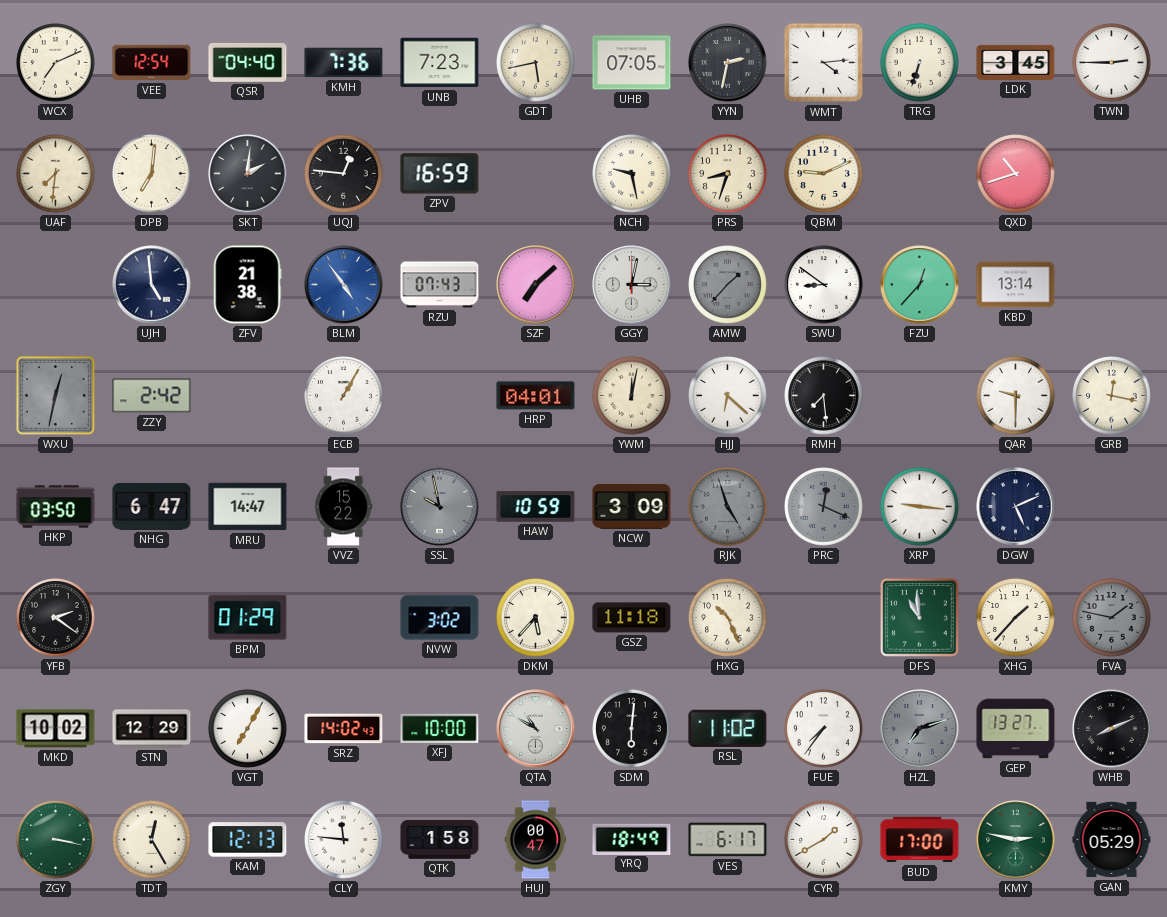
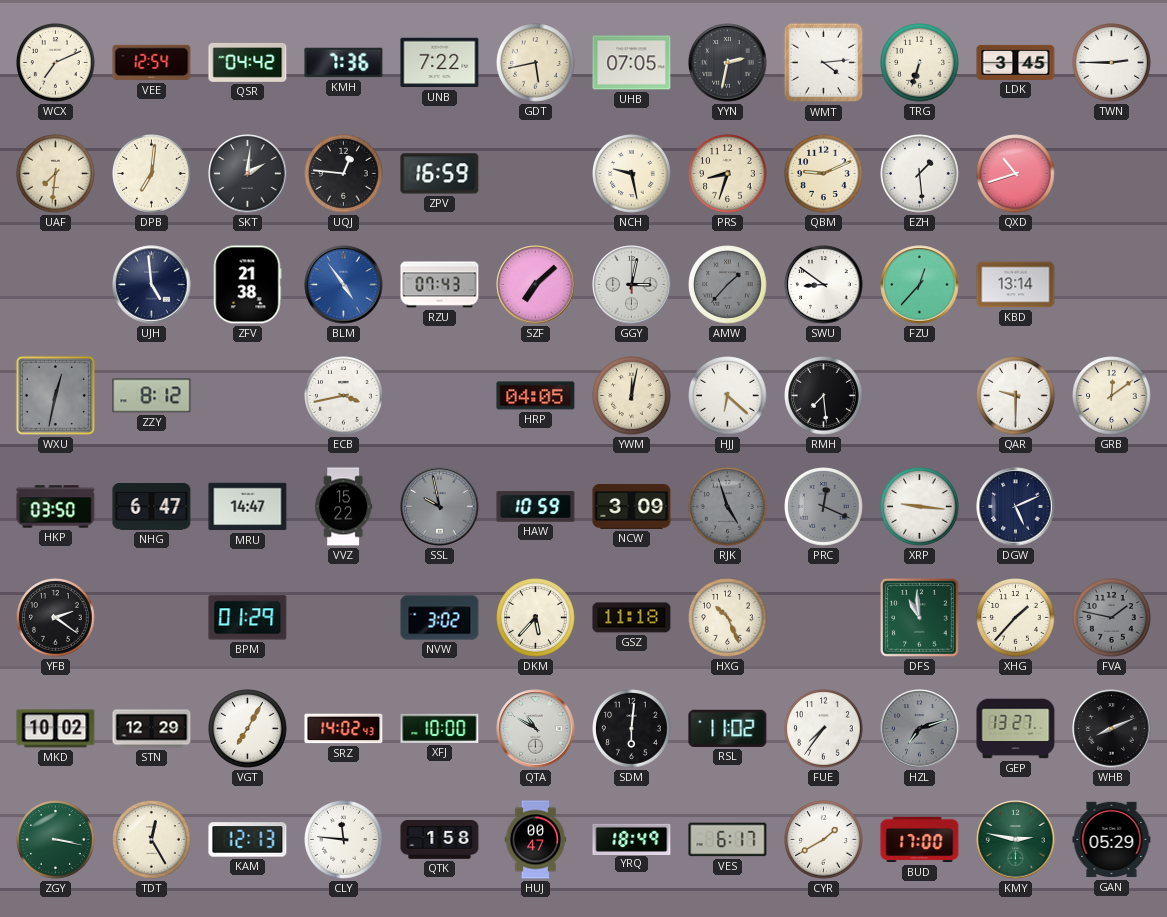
QSR: 04:40 -> 04:42 (248, 62)
UNB: 7:23 -> 7:22 (440, 63)
EZH: none -> 1:29 (920, 174)
ZZY: 2:42 -> 8:12 (152, 396)
ECB: 1:05 -> 3:43 (344, 396)
HRP: 04:01 -> 04:05 (536, 396)
GRB: 12:17 -> 12:09 (1112, 396)
